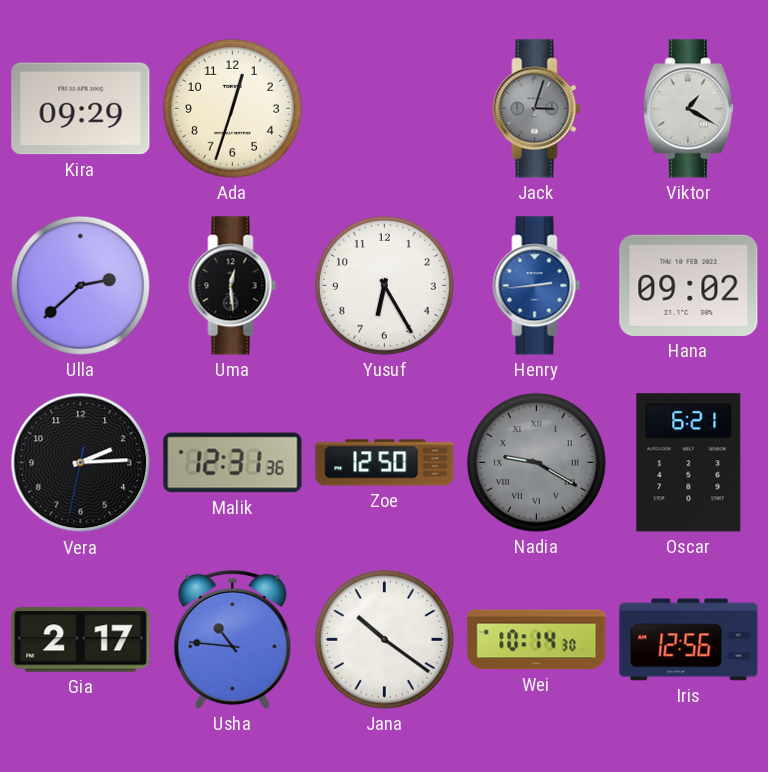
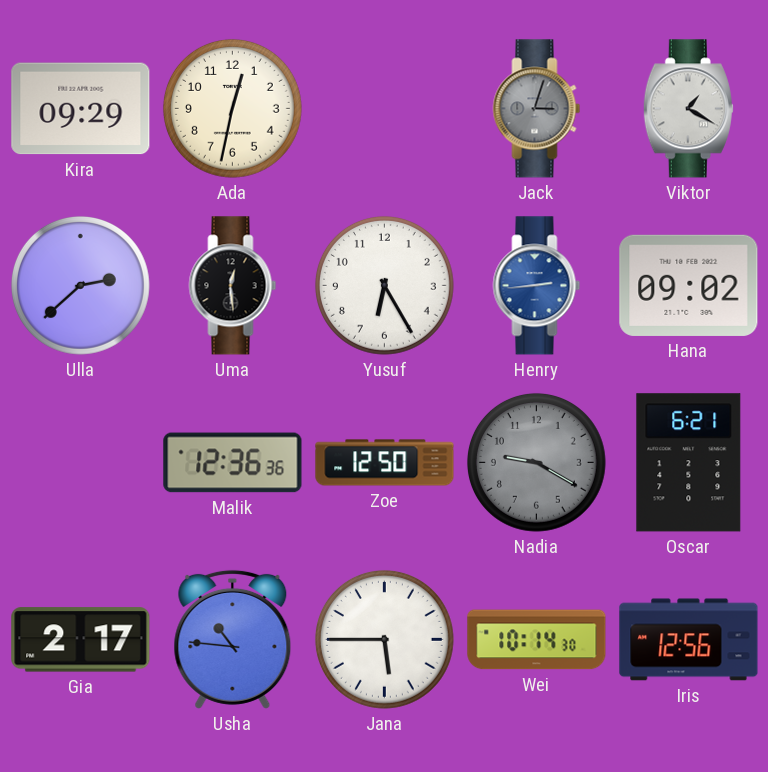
Ada: 12:33 -> 12:32 (232, 108)
Vera: 2:14 -> none (81, 463)
Malik: 12:31 -> 12:36 (233, 463)
Nadia numerals: Roman -> Arabic (536, 462)
Jana: 10:21 -> 5:45 (384, 639)
